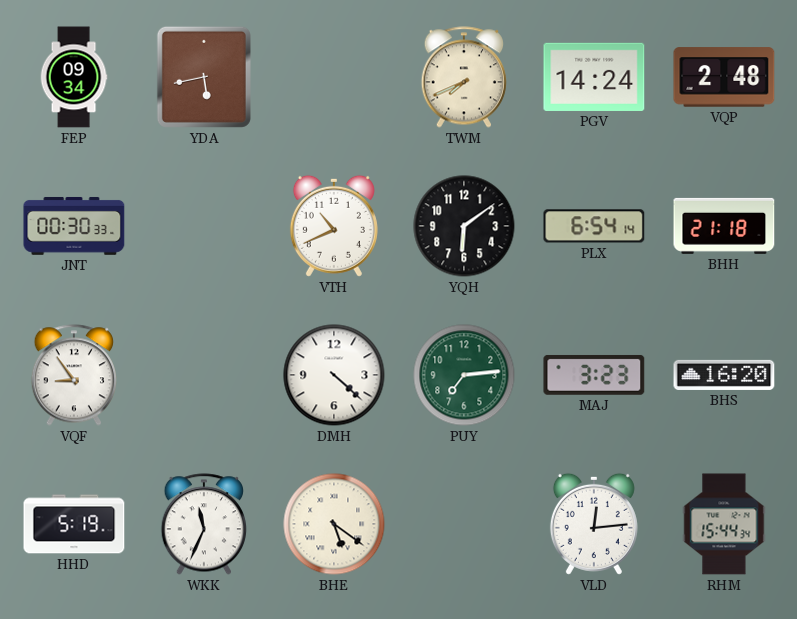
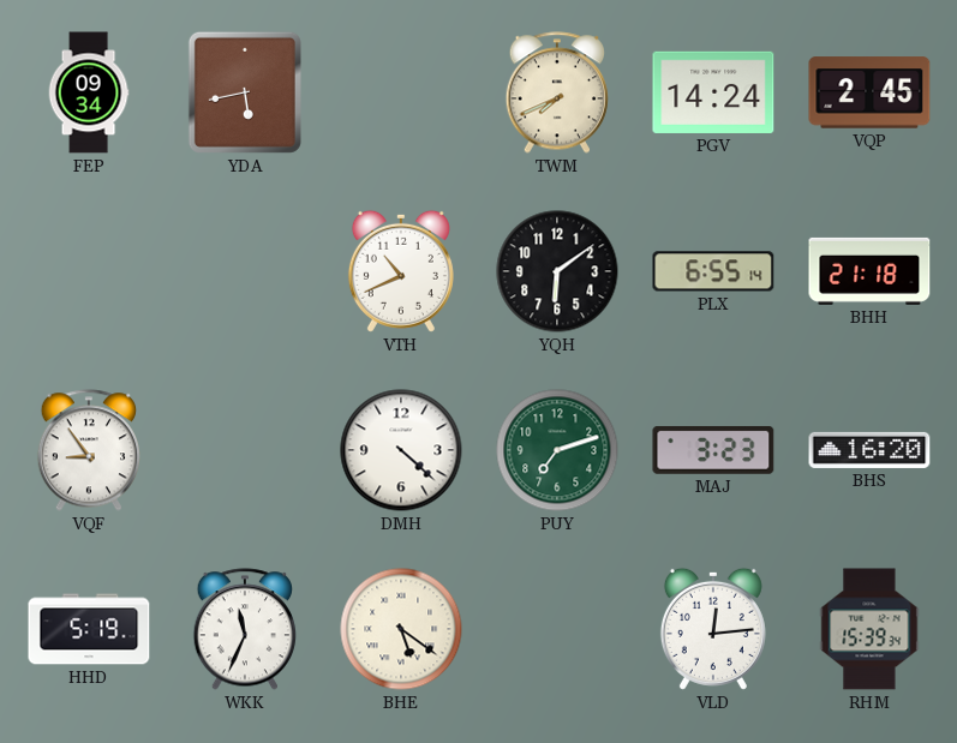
VQP: 2:48 -> 2:45 (869, 92)
JNT: 00:30 -> none (74, 226)
PLX: 6:54 -> 6:55 (713, 271)
PUY: 7:14 -> 7:12 (557, 450)
RHM: 15:44 -> 15:39 (869, 629)
